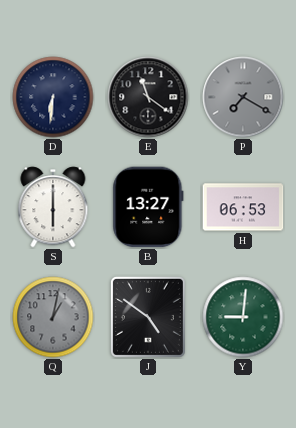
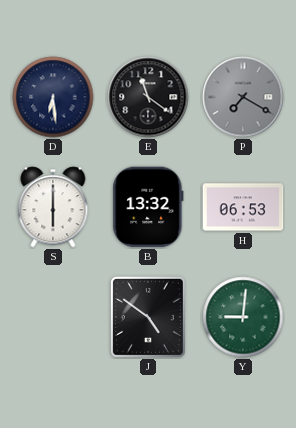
D: 6:31 -> 6:29 (53, 97)
B: 13:27 -> 13:32 (148, 207)
Q: 1:02 -> none (53, 317)
